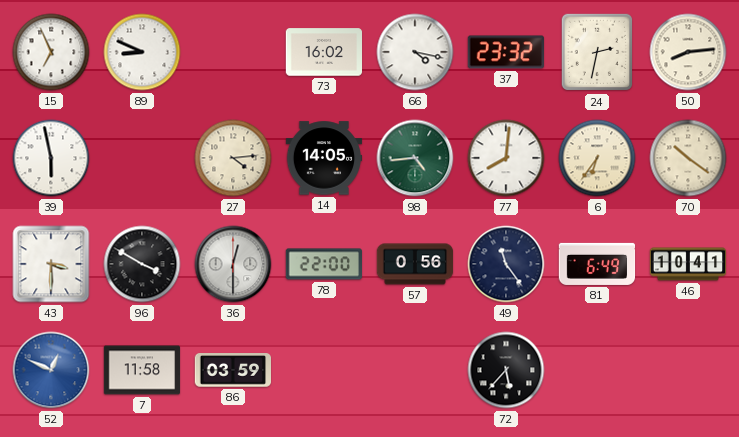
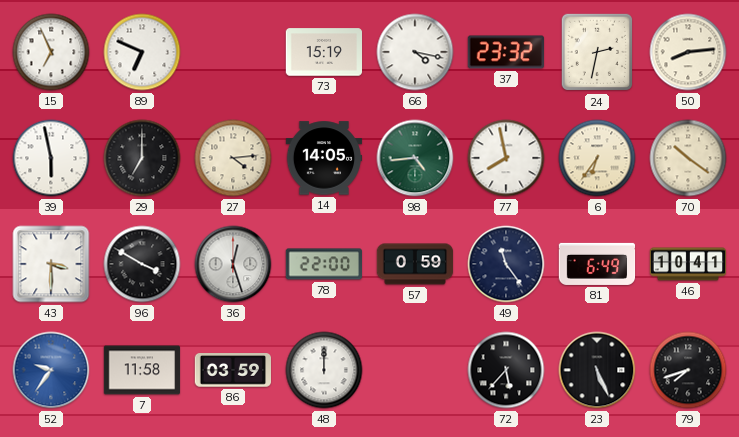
89: 8:49 -> 6:49 (142, 52)
73: 16:02 -> 15:19 (324, 52)
29: none -> 7:00 (142, 158)
77: 8:01 -> 7:58 (506, 158)
36: 12:30 -> 12:27 (233, 264)
57: 0:56 -> 0:59 (415, 264)
52: 12:49 -> 9:36 (51, 370)
48: none -> 12:00 (324, 370)
23: none -> 5:26 (597, 370)
79: none -> 7:42 (688, 370)
